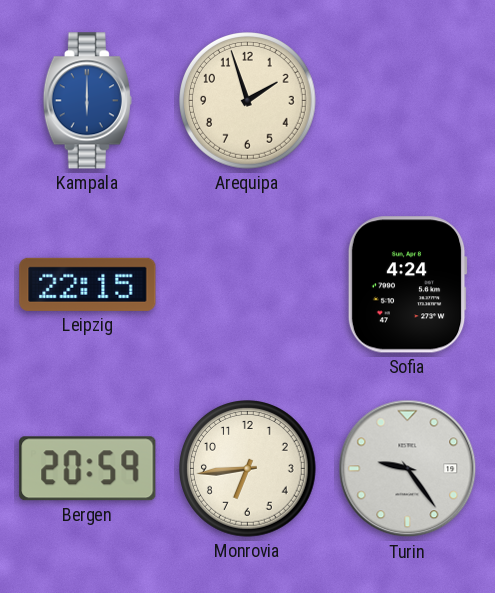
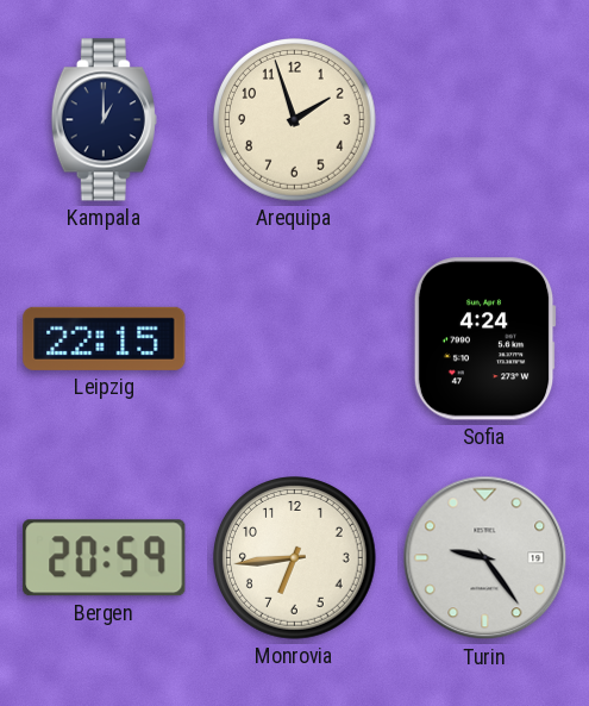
Kampala: 6:00 -> 1:00 (104, 120)
Kampala dial: blue -> navy (104, 120)
